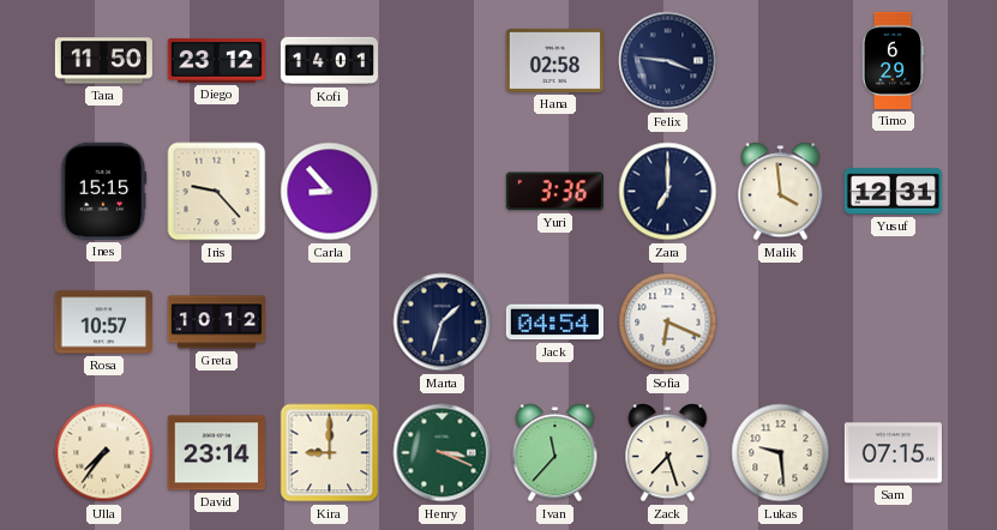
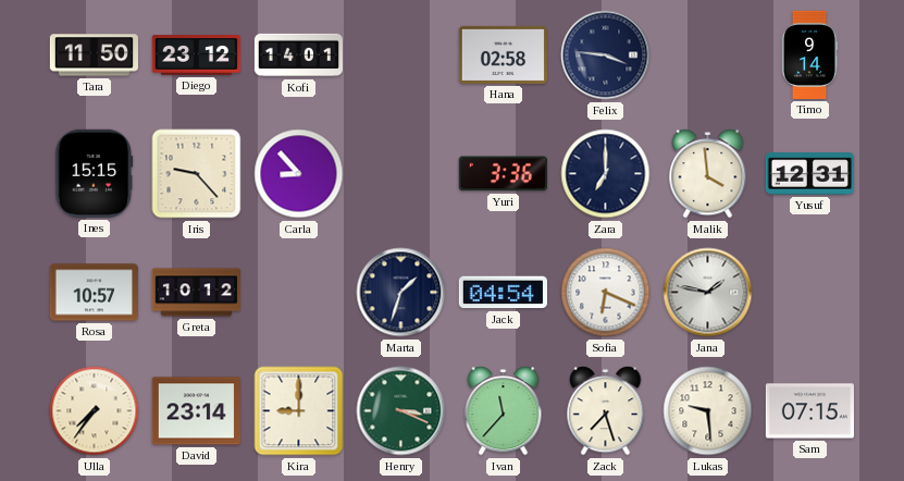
Timo: 6:29 -> 9:14 (809, 54)
Jana: none -> 1:47 (708, 293)
